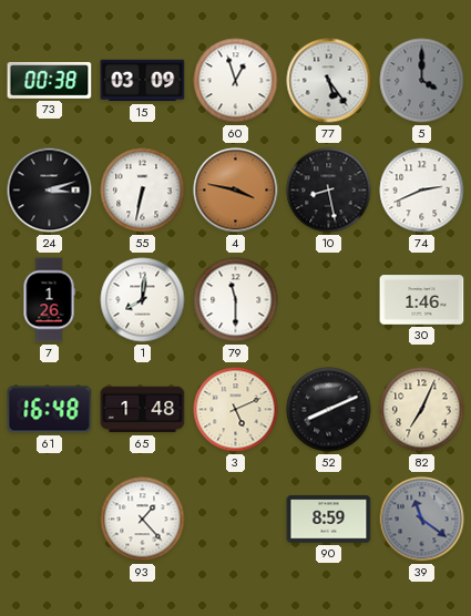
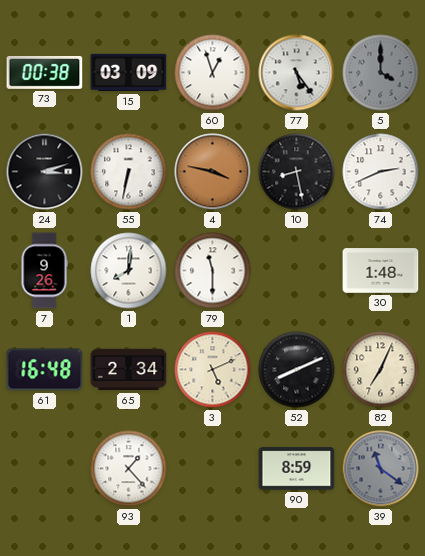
7: 1:26 -> 9:26 (44, 271)
30: 1:46 -> 1:48 (381, 271)
65: 1:48 -> 2:34 (129, 370)
